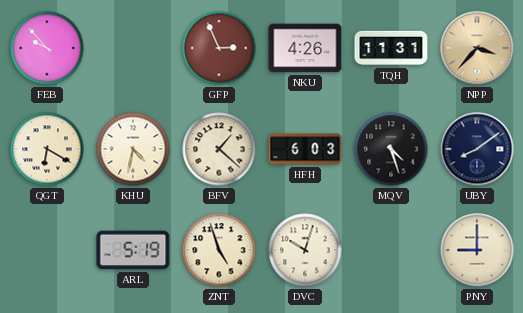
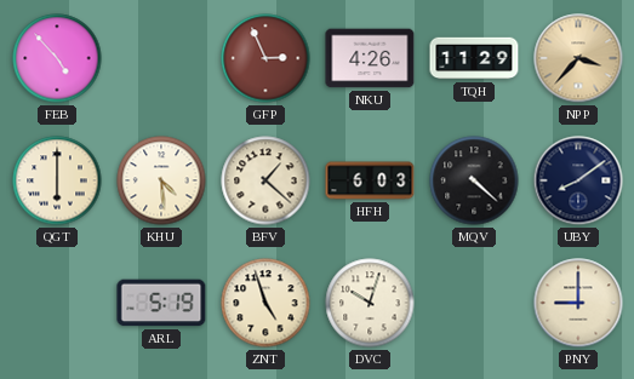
FEB: 9:53 -> 4:53 (57, 58)
TQH: 11:31 -> 11:29 (474, 58)
QGT: 6:20 -> 6:00 (57, 180)
KHU: 4:32 -> 4:29 (161, 180)
MQV: 4:27 -> 4:22 (474, 180)
